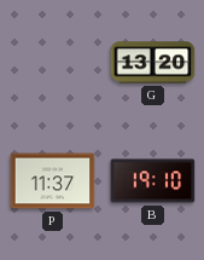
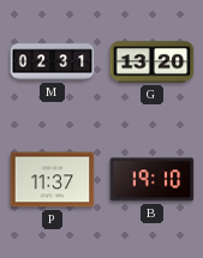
M: none -> 02:31 (53, 62)
